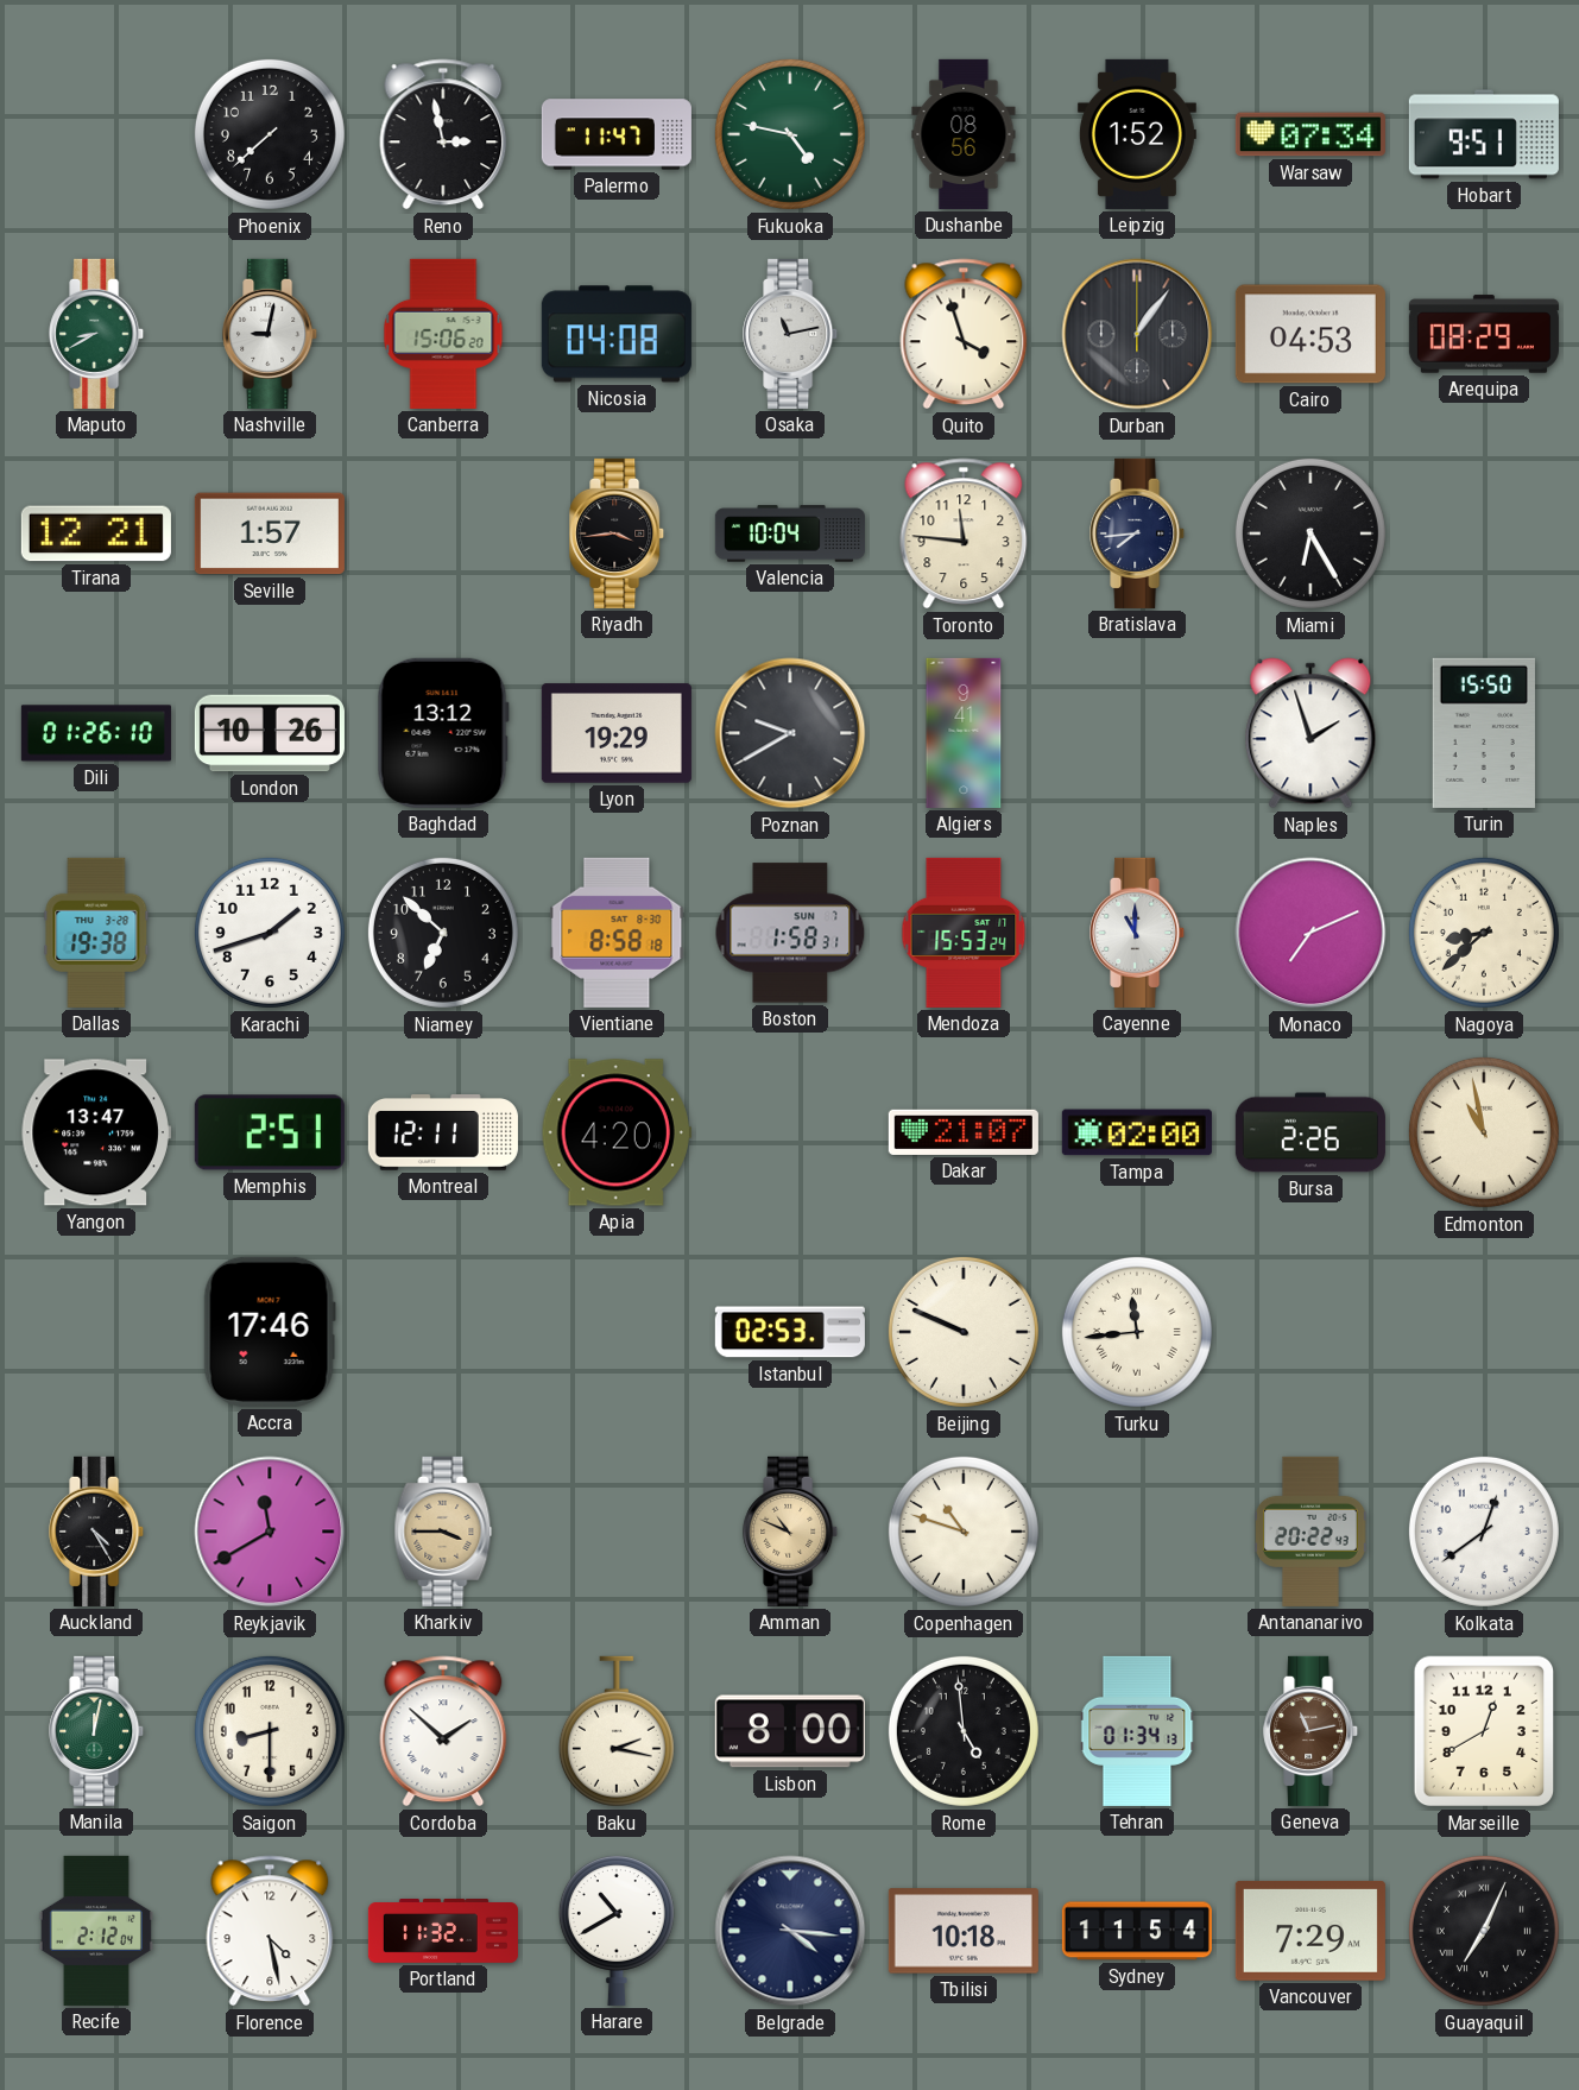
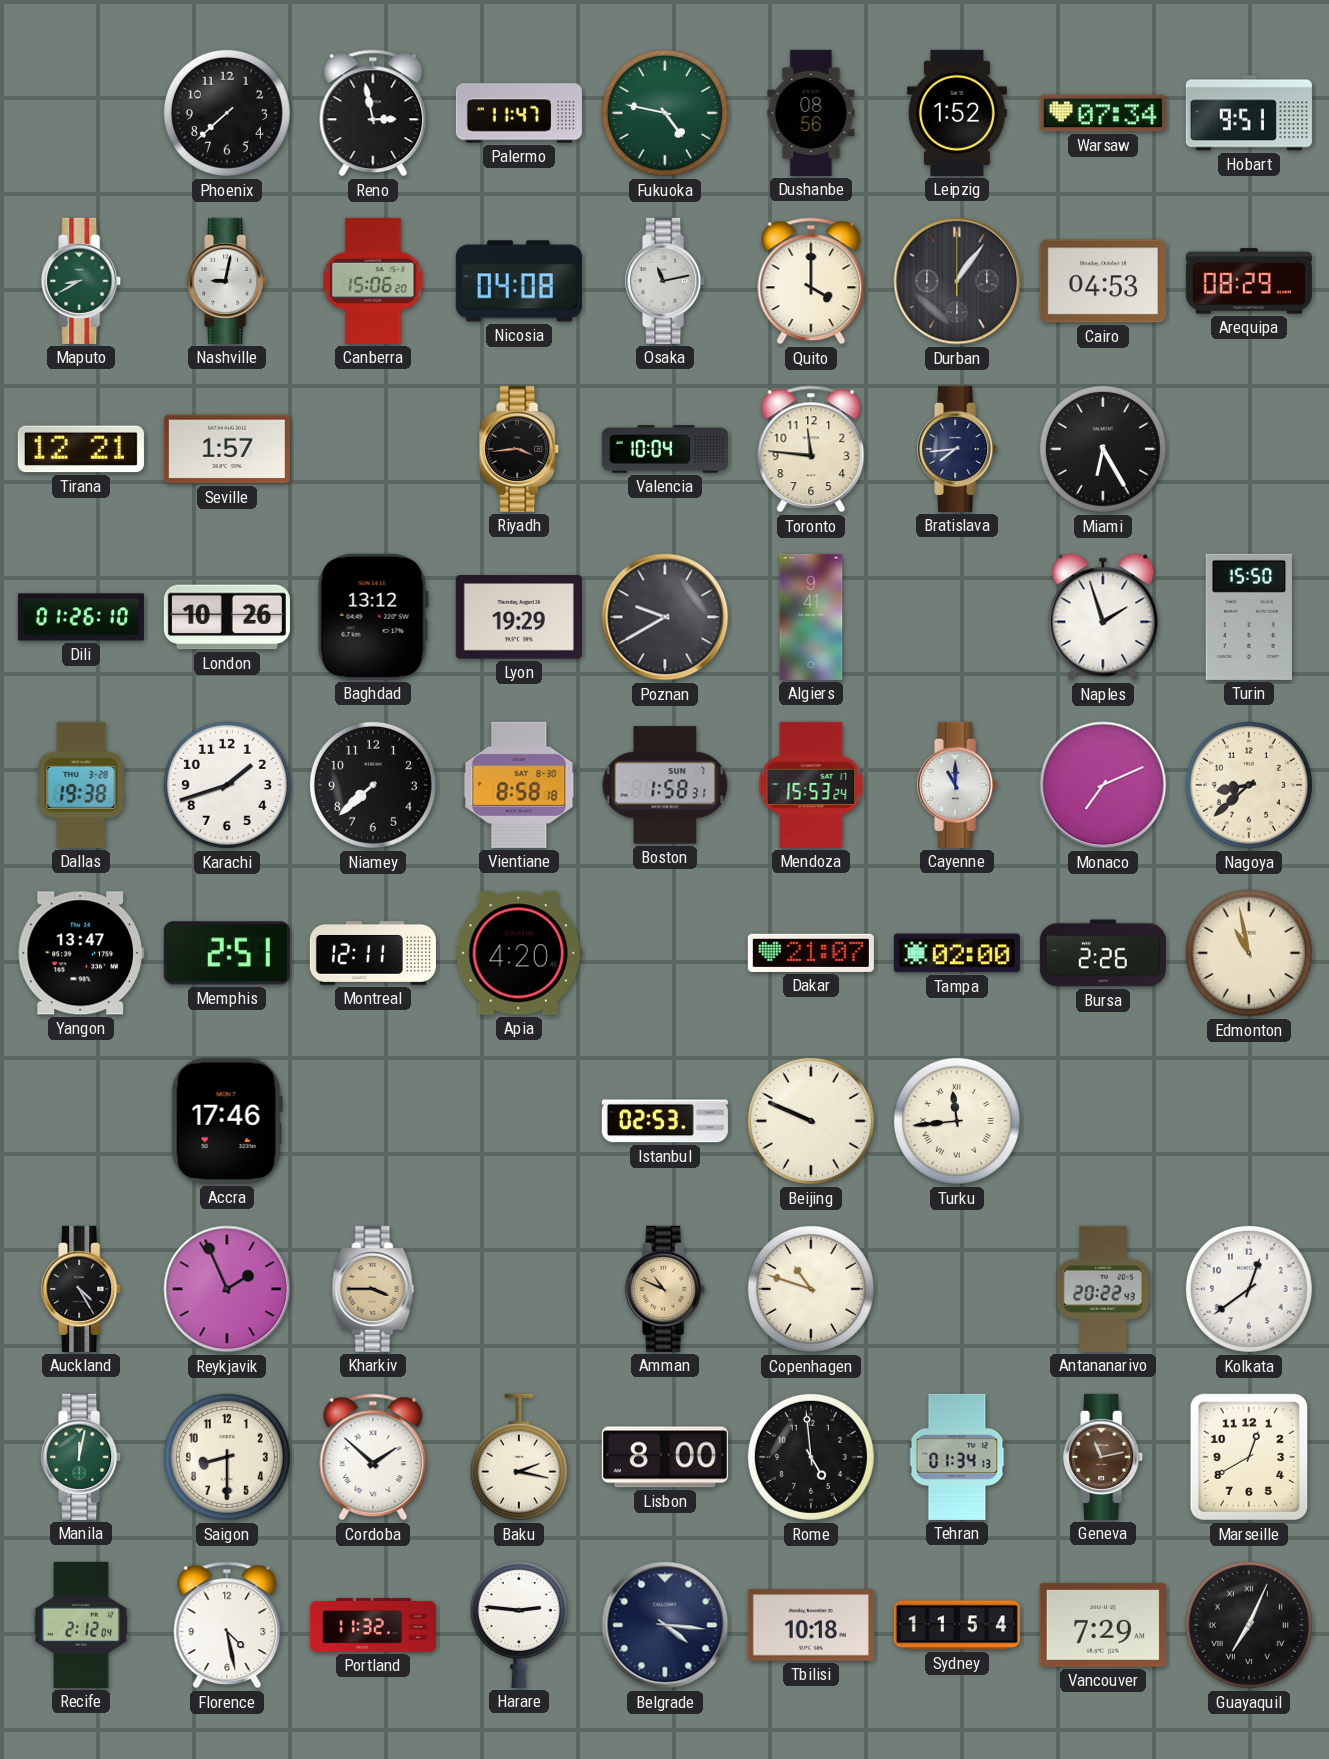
Quito: 3:57 -> 4:00 (811, 281)
Niamey: 6:52 -> 7:38 (373, 785)
Reykjavik: 11:40 -> 1:56 (227, 1289)
Harare: 10:40 -> 2:46 (519, 1624)
